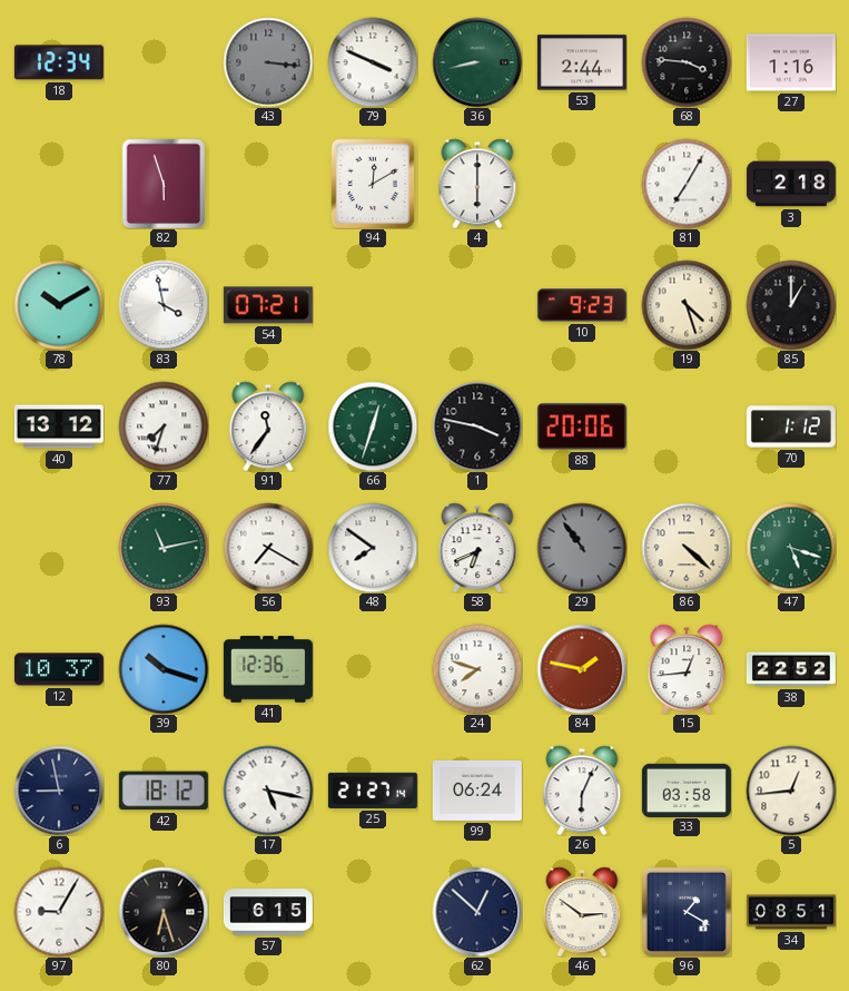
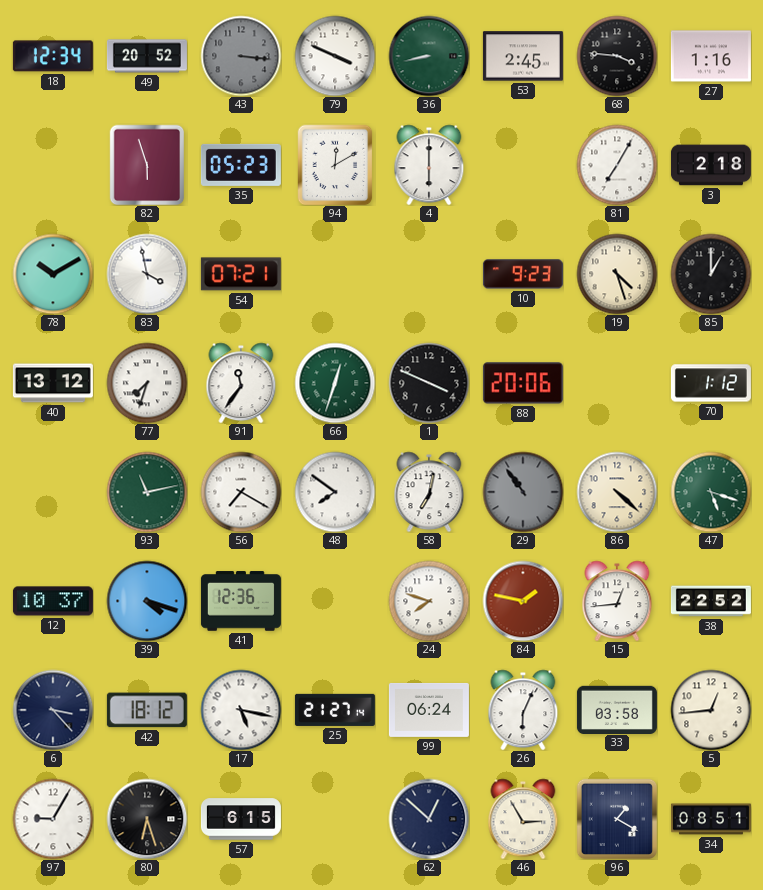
49: none -> 20:52 (147, 56)
53: 2:44 -> 2:45 (523, 56)
35: none -> 05:23 (241, 165)
1: 3:47 -> 3:49 (429, 383)
58: 6:41 -> 7:02 (429, 492)
39: 10:18 -> 4:18 (147, 601)
6: 8:58 -> 3:23 (53, 710)
46: 2:51 -> 2:55 (523, 819)
